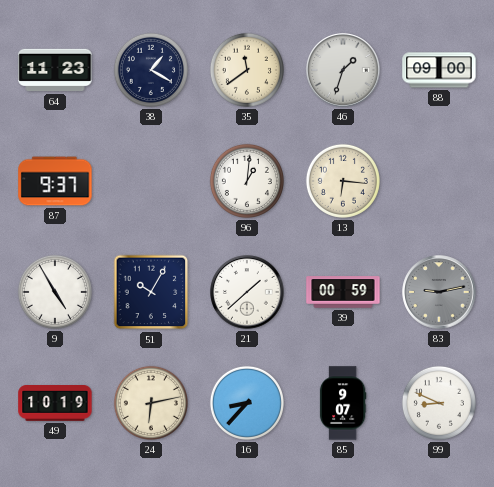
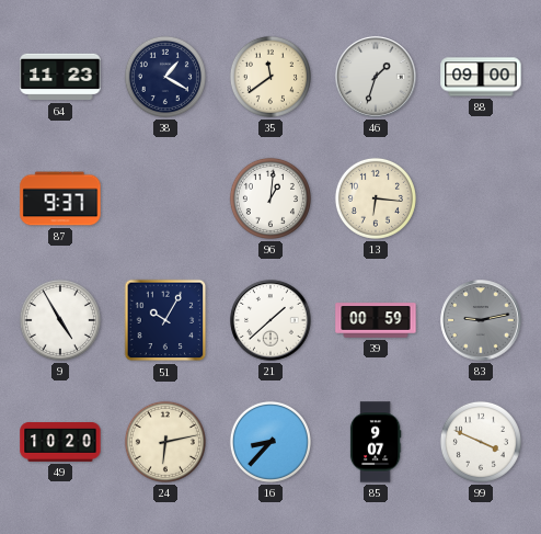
49: 10:19 -> 10:20 (60, 443)
99: 8:49 -> 3:49 (481, 442)
